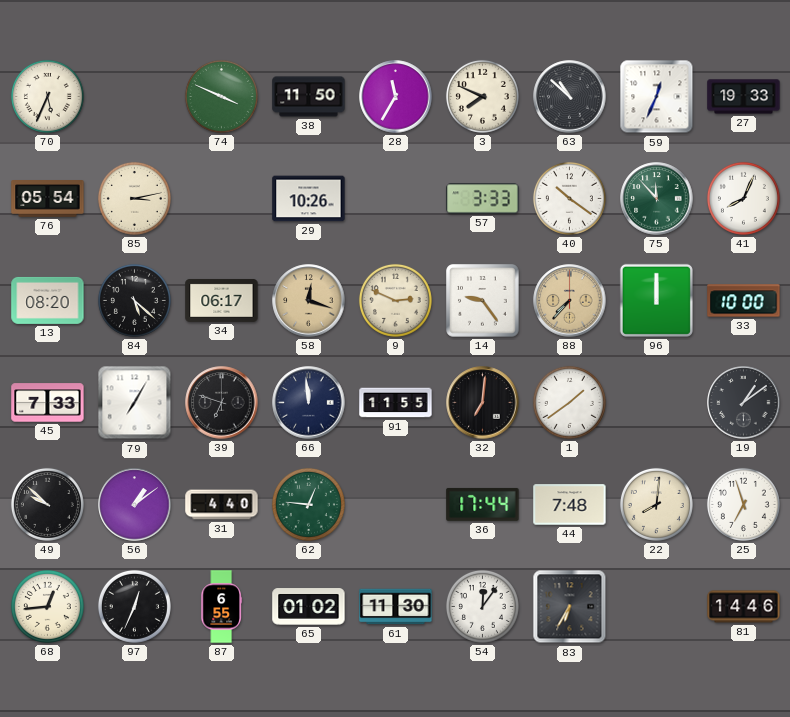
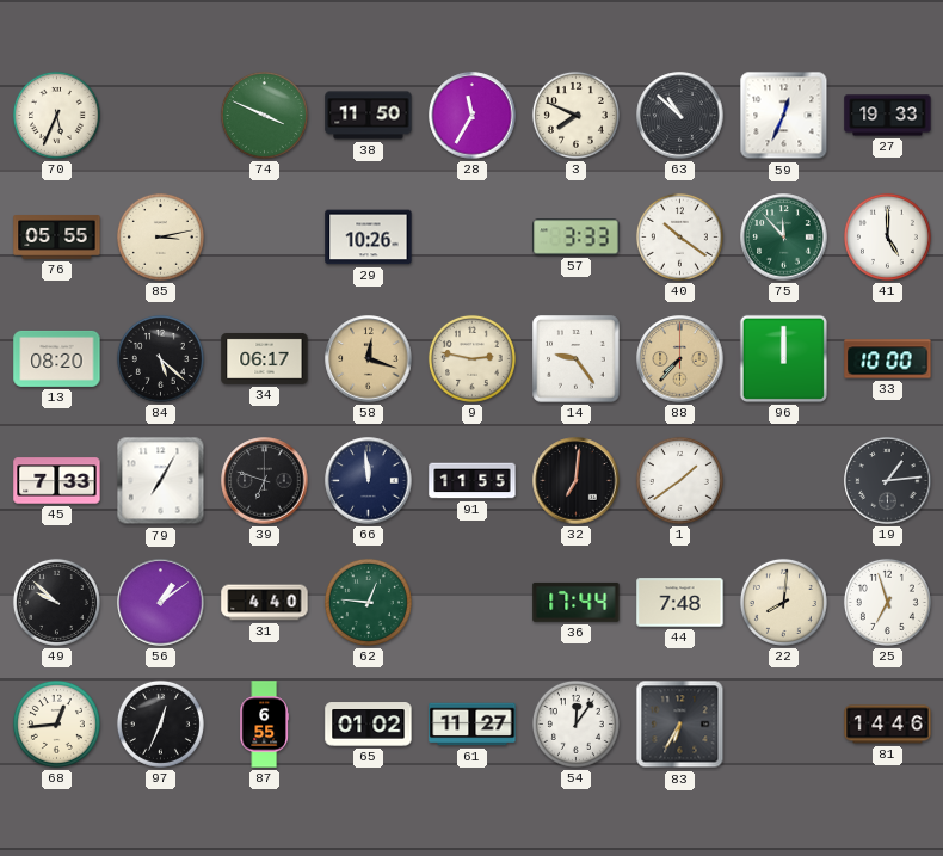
76: 05:54 -> 05:55 (57, 238)
41: 8:04 -> 5:00 (887, 236)
9: 2:49 -> 2:47 (471, 358)
19: 1:09 -> 1:14 (888, 481)
61: 11:30 -> 11:27 (473, 725)
